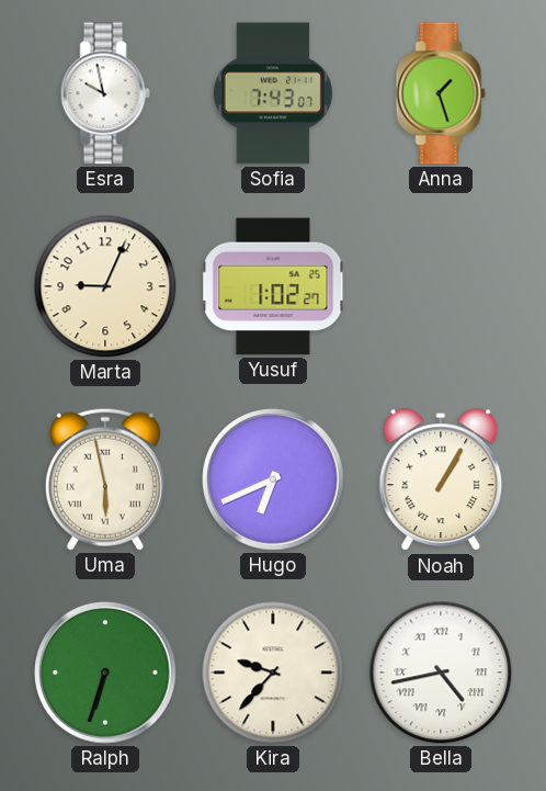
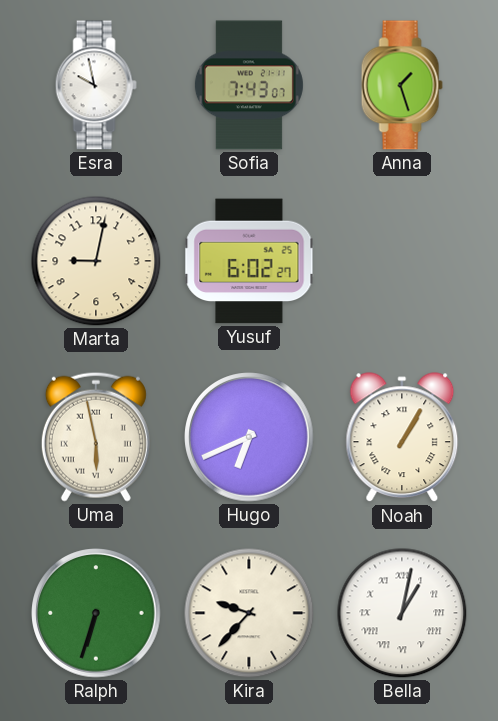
Marta: 9:04 -> 9:02 (96, 261)
Yusuf: 1:02 -> 6:02 (249, 261)
Bella: 4:43 -> 1:02 (402, 613)
